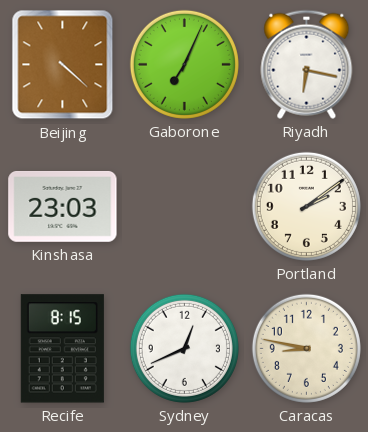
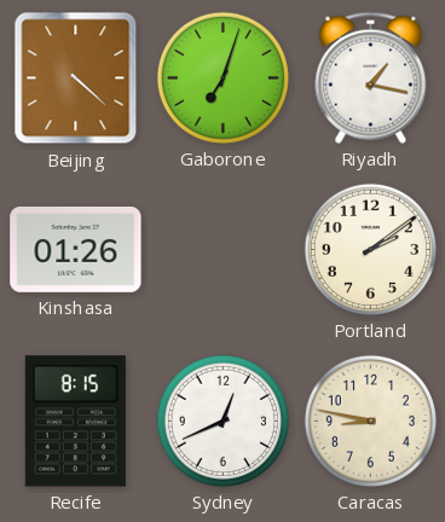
Gaborone: 7:04 -> 7:03 (223, 77)
Riyadh: 6:17 -> 1:17 (371, 77)
Kinshasa: 23:03 -> 01:26 (76, 249)
